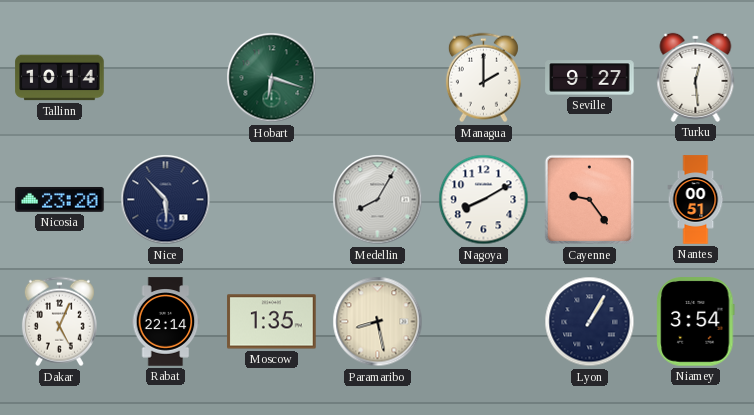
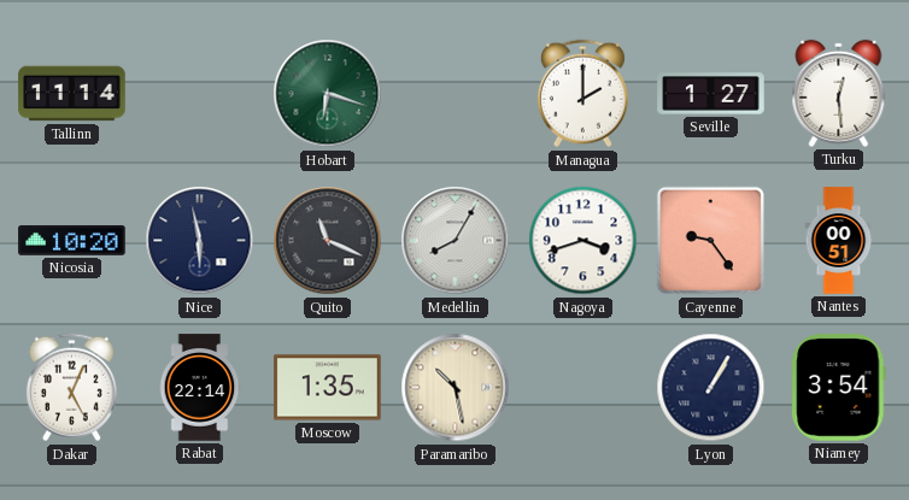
Tallinn: 10:14 -> 11:14 (72, 94)
Seville: 9:27 -> 1:27 (711, 94)
Nicosia: 23:20 -> 10:20 (72, 240)
Nice: 5:53 -> 5:58 (200, 241)
Quito: none -> 11:19 (328, 241)
Nagoya: 8:10 -> 3:42 (583, 241)
Paramaribo: 8:28 -> 10:28 (456, 388)
